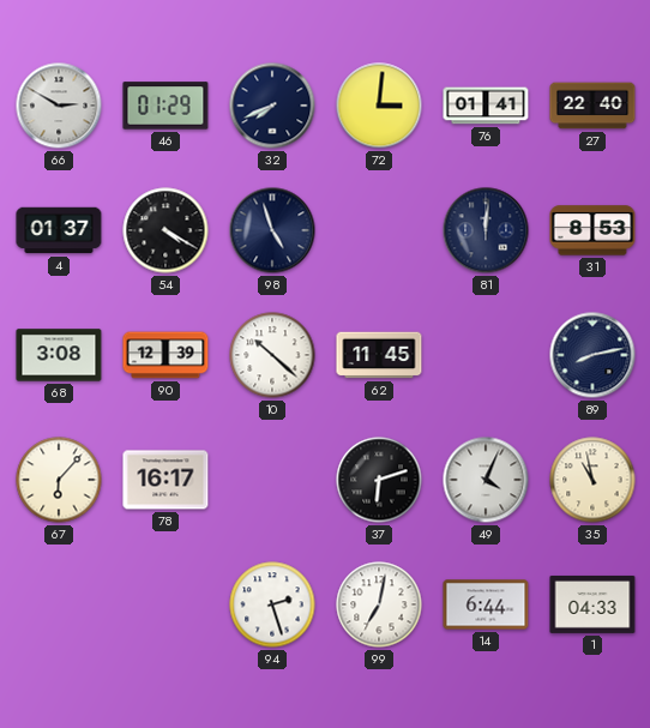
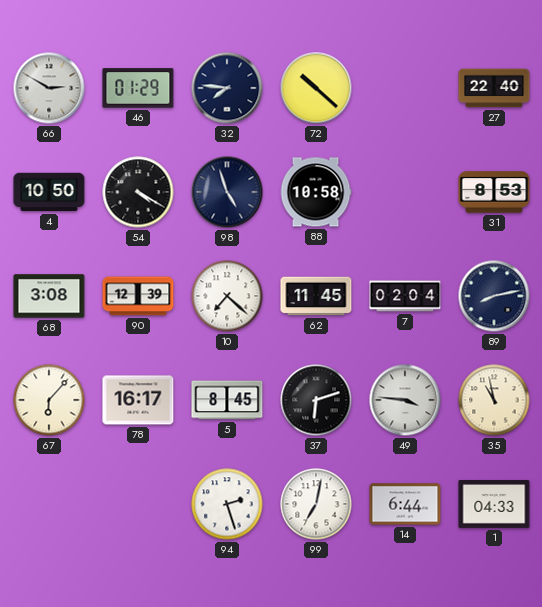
32: 7:41 -> 7:46 (227, 88)
72: 3:01 -> 10:22 (316, 88)
76: 01:41 -> none (486, 106)
4: 01:37 -> 10:50 (49, 192)
88: none -> 10:58 (316, 192)
81: 12:01 -> none (486, 230)
10: 10:22 -> 7:22 (227, 296)
7: none -> 02:04 (405, 296)
5: none -> 8:45 (227, 400)
49: 4:04 -> 3:46 (405, 400)
